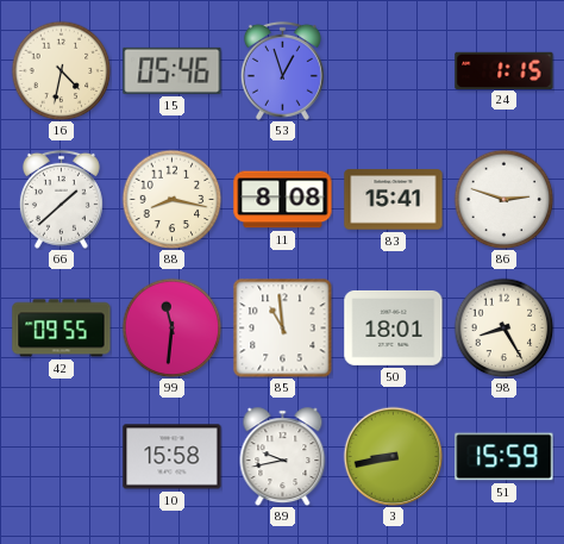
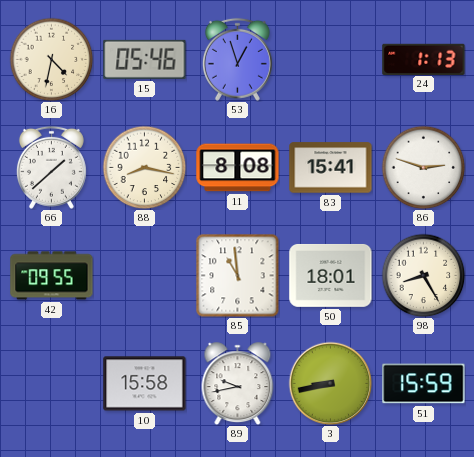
24: 1:15 -> 1:13 (424, 59)
99: 11:31 -> none (171, 327)
